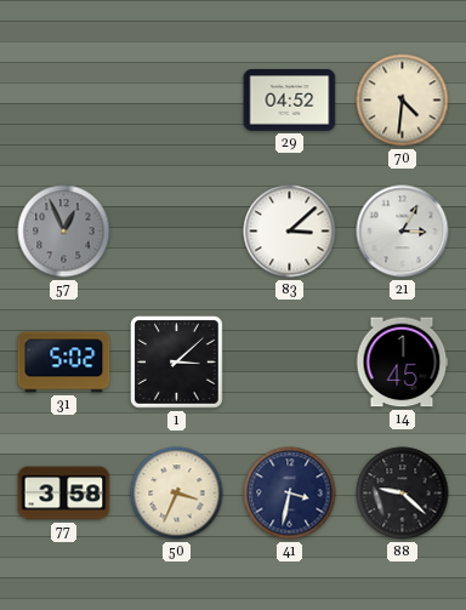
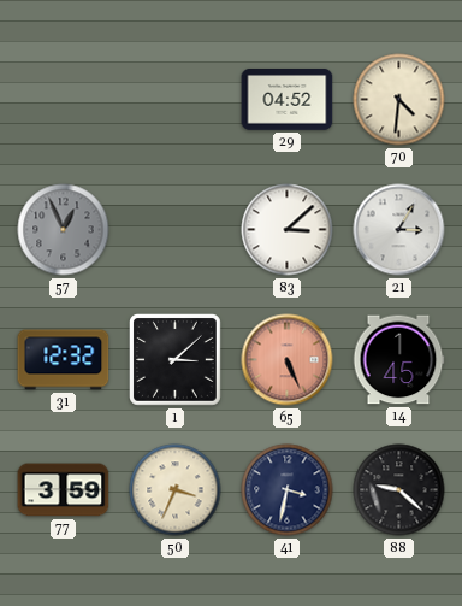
31: 5:02 -> 12:32 (64, 360)
65: none -> 5:26 (288, 360)
77: 3:58 -> 3:59 (64, 490)
